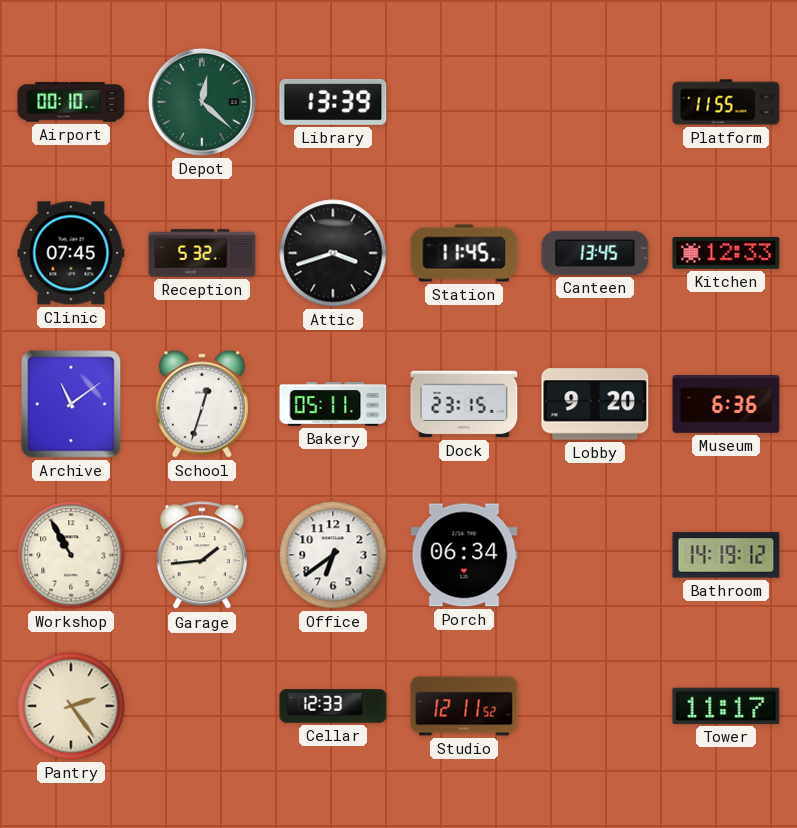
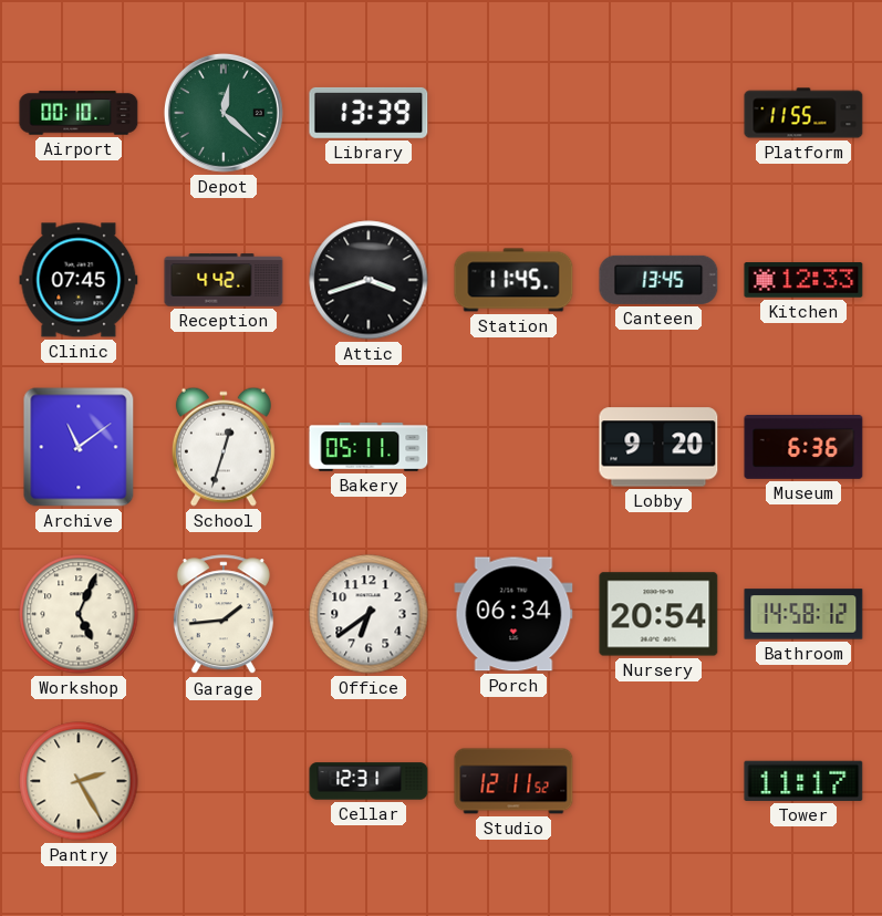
Reception: 5:32 -> 4:42 (224, 280)
Dock: 23:15 -> none (464, 404)
Workshop: 10:55 -> 5:04 (79, 614)
Nursery: none -> 20:54 (658, 614)
Bathroom: 14:19 -> 14:58 (803, 614)
Pantry: 2:24 -> 2:25 (79, 781)
Cellar: 12:33 -> 12:31 (369, 781)
